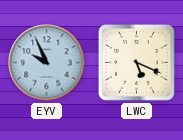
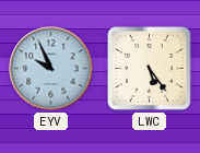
LWC: 5:19 -> 5:24 (149, 68)
